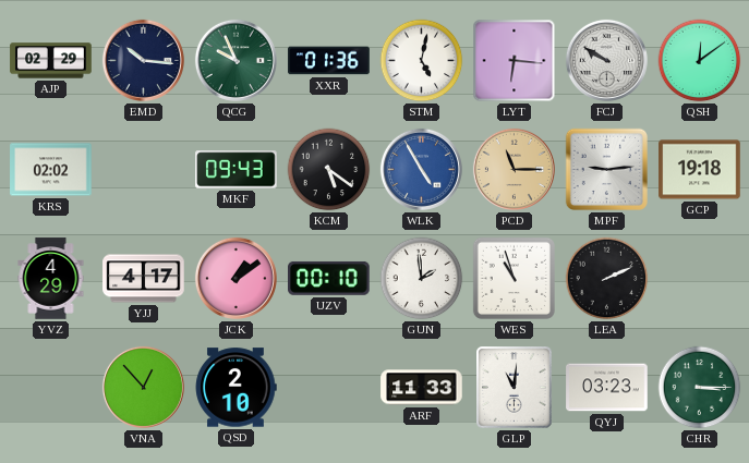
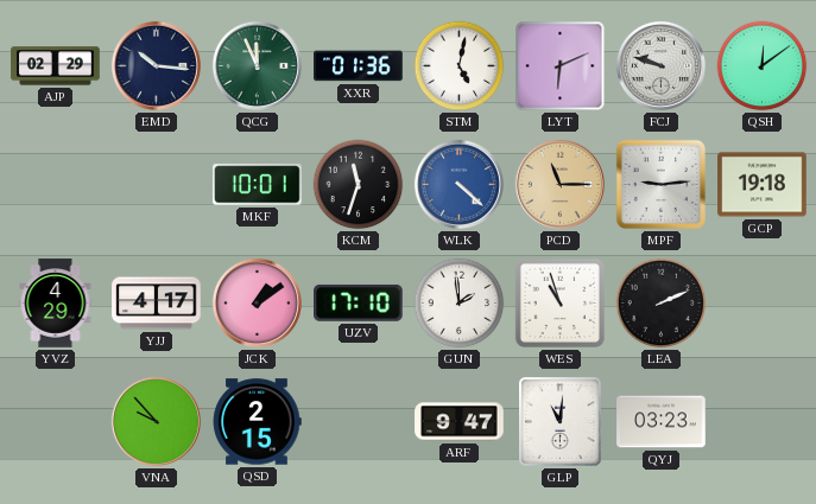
QCG: 9:56 -> 11:56 (257, 65)
LYT: 6:16 -> 6:11 (561, 66)
FCJ: 9:50 -> 9:48 (660, 65)
KRS: 02:02 -> none (51, 170)
MKF: 09:43 -> 10:01 (258, 185)
KCM: 5:21 -> 11:33 (359, 185)
WLK: 4:55 -> 4:22 (458, 184)
UZV: 00:10 -> 17:10 (359, 302)
VNA: 12:53 -> 9:53 (156, 421)
QSD: 2:10 -> 2:15 (257, 422)
ARF: 11:33 -> 9:47 (460, 422)
CHR: 3:15 -> none (700, 388)
